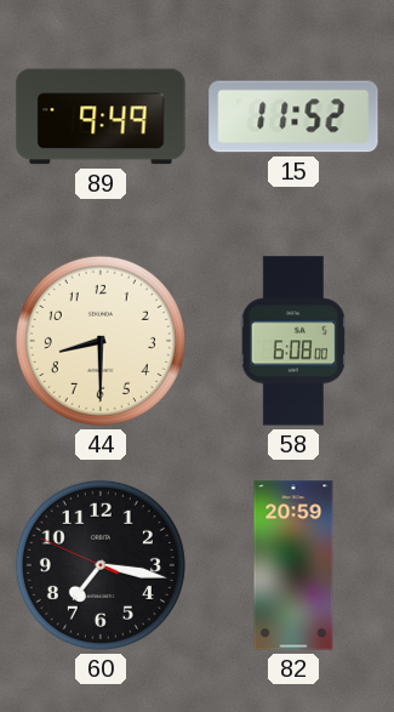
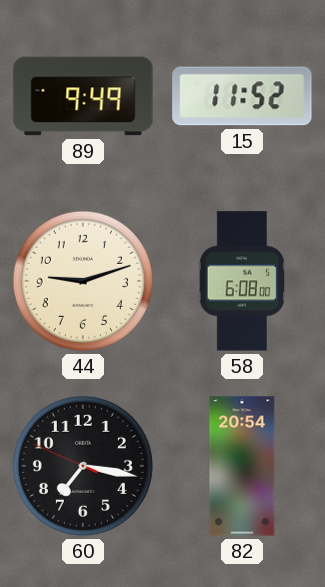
44: 8:30 -> 9:12 (83, 281)
82: 20:59 -> 20:54 (242, 466)
